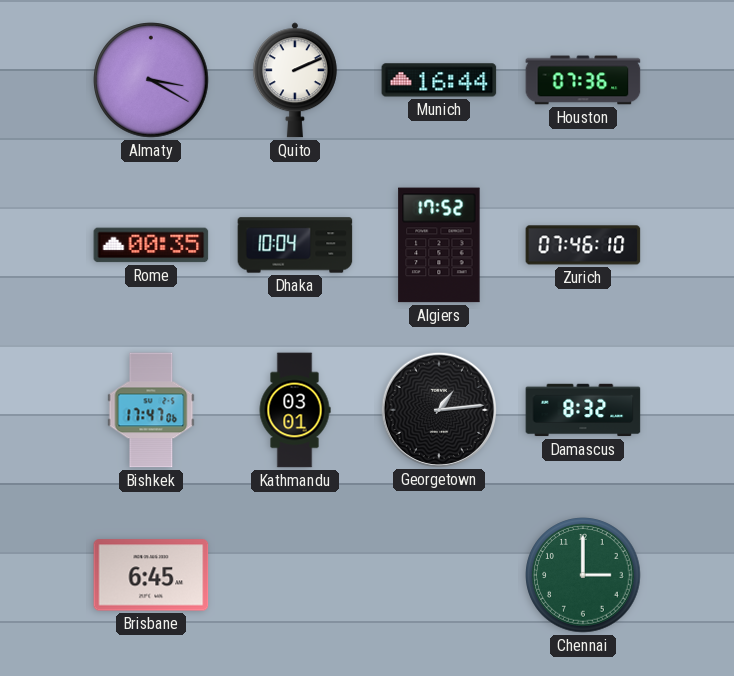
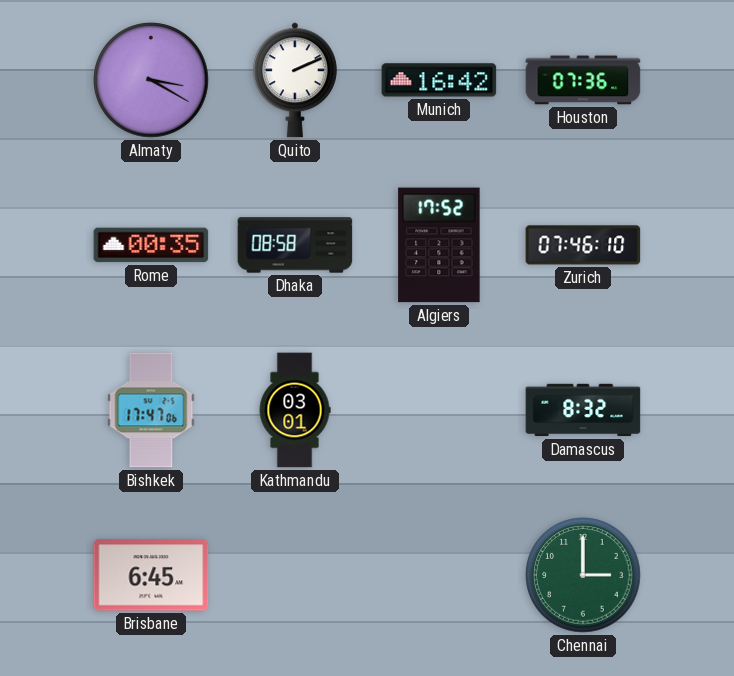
Munich: 16:44 -> 16:42 (439, 80)
Dhaka: 10:04 -> 08:58 (295, 245)
Georgetown: 1:14 -> none (438, 409)
